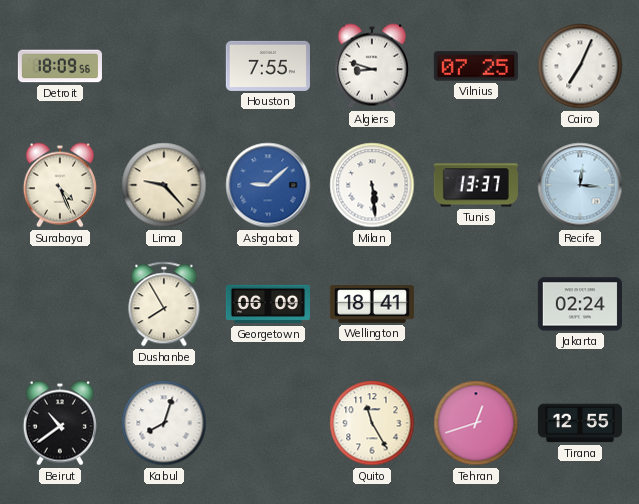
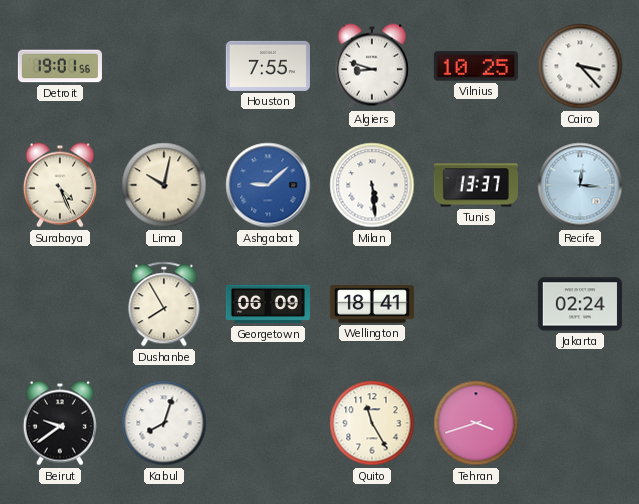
Detroit: 18:09 -> 19:01 (60, 66)
Vilnius: 07:25 -> 10:25 (476, 66)
Cairo: 7:04 -> 3:23 (580, 66)
Lima: 9:23 -> 10:02 (164, 185)
Beirut: 10:39 -> 9:39 (60, 423)
Tehran: 12:42 -> 3:42 (476, 423)
Tirana: 12:55 -> none (580, 423)
